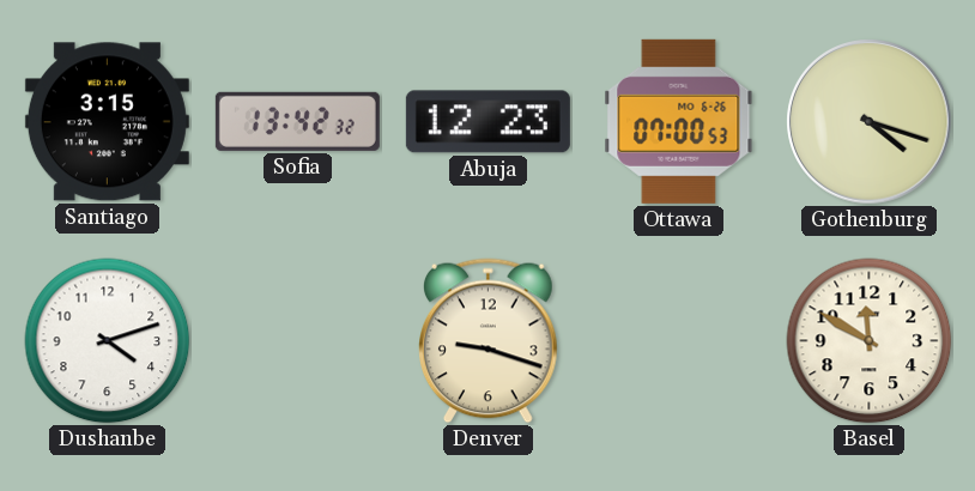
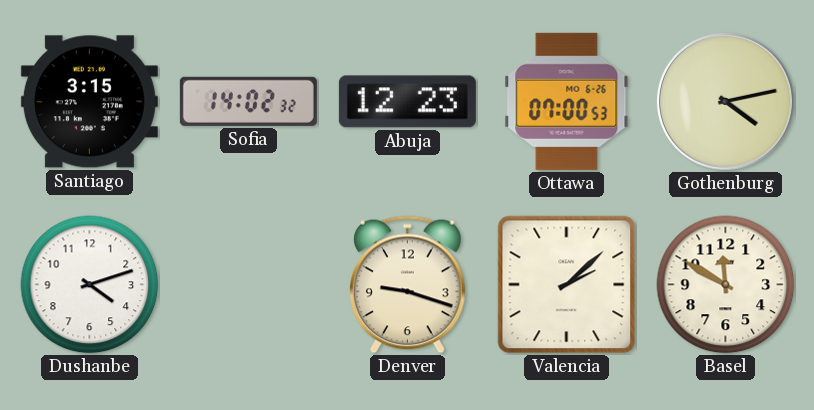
Sofia: 13:42 -> 14:02 (248, 101)
Gothenburg: 4:18 -> 4:13 (726, 102)
Valencia: none -> 2:08 (567, 285)
